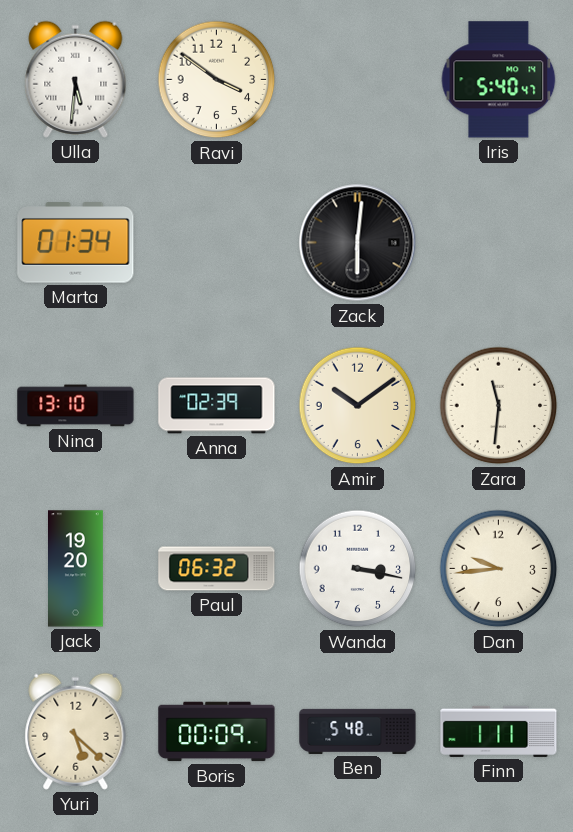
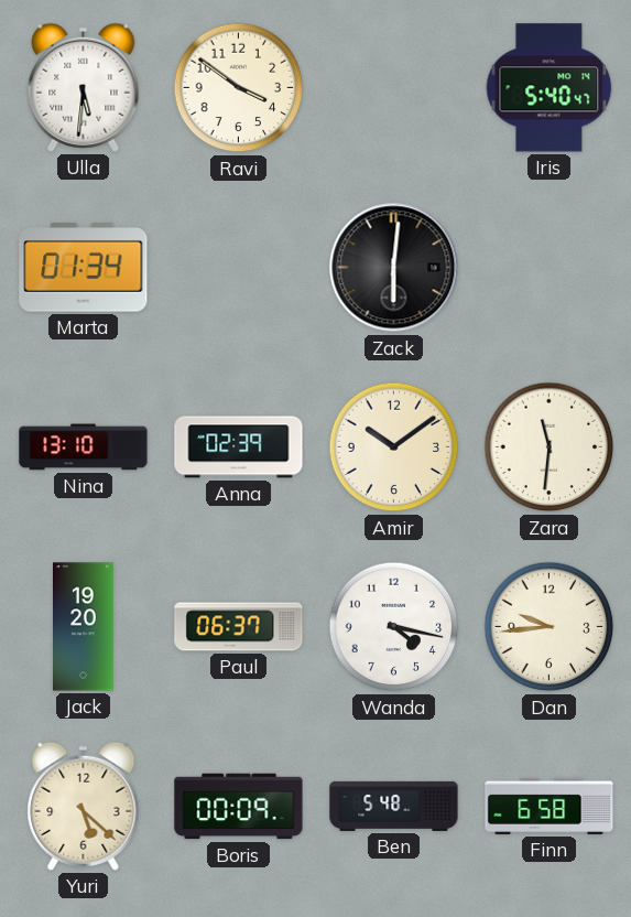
Paul: 06:32 -> 06:37 (239, 627)
Wanda: 3:17 -> 4:17 (394, 627)
Finn: 1:11 -> 6:58 (550, 806)
